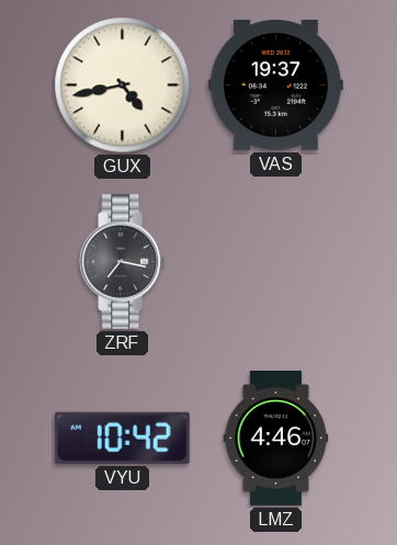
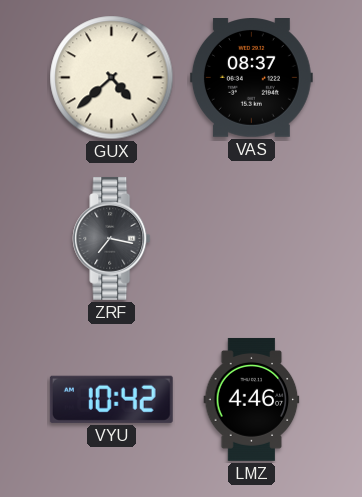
GUX: 4:43 -> 4:38 (112, 78)
VAS: 19:37 -> 08:37 (251, 78)
